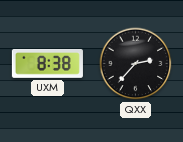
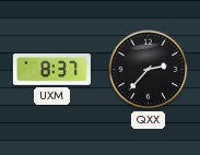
UXM: 8:38 -> 8:37 (51, 69)
